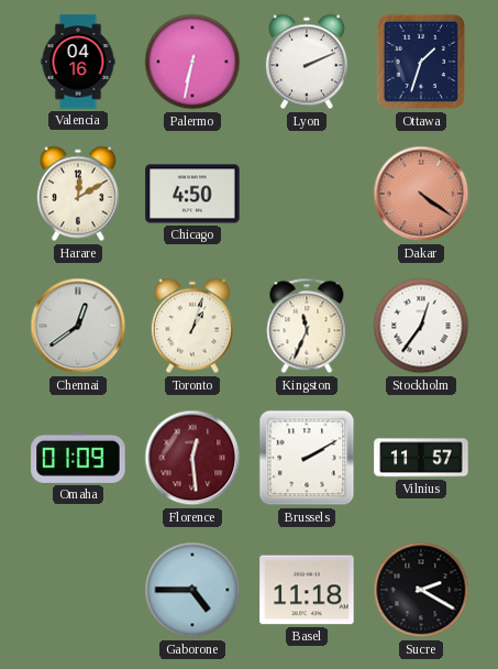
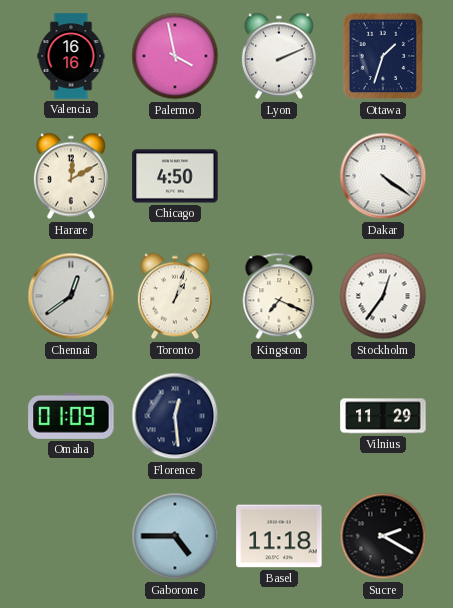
Valencia: 04:16 -> 16:16 (71, 56)
Palermo: 6:32 -> 3:58 (175, 56)
Dakar dial: salmon -> white (383, 176)
Kingston: 11:34 -> 7:19 (279, 296)
Florence dial: burgundy -> navy (175, 416)
Brussels: 2:10 -> none (307, 458)
Vilnius: 11:57 -> 11:29 (383, 416)
